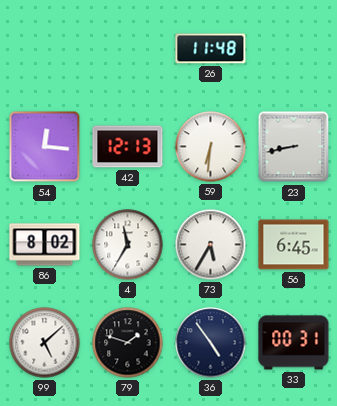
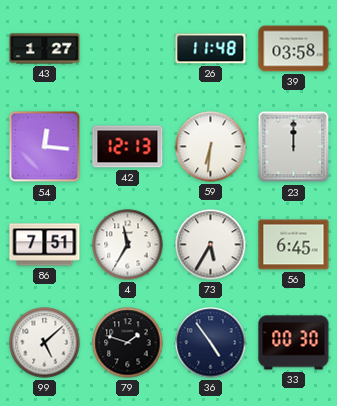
43: none -> 1:27 (45, 49)
39: none -> 03:58 (294, 49)
23: 8:43 -> 12:00 (294, 147)
86: 8:02 -> 7:51 (45, 245)
33: 00:31 -> 00:30 (294, 343)
